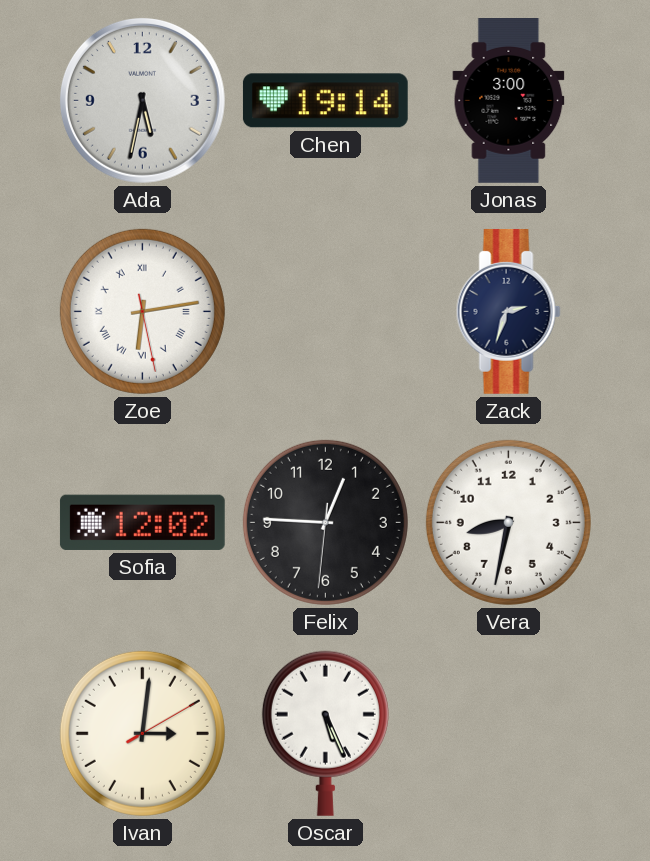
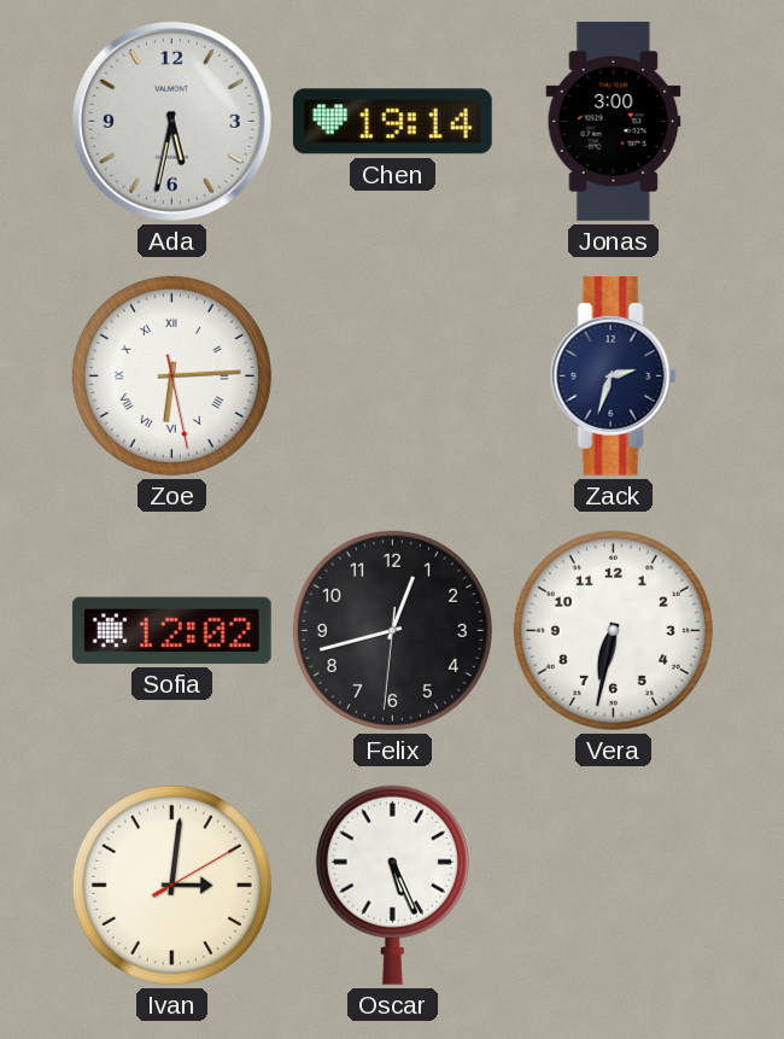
Zoe: 6:13 -> 6:14 (171, 375)
Felix: 12:45 -> 12:42 (392, 630)
Vera: 8:32 -> 6:32 (613, 630)
